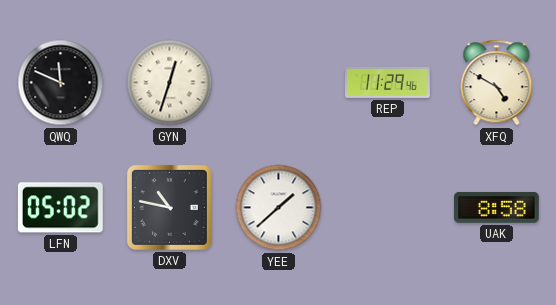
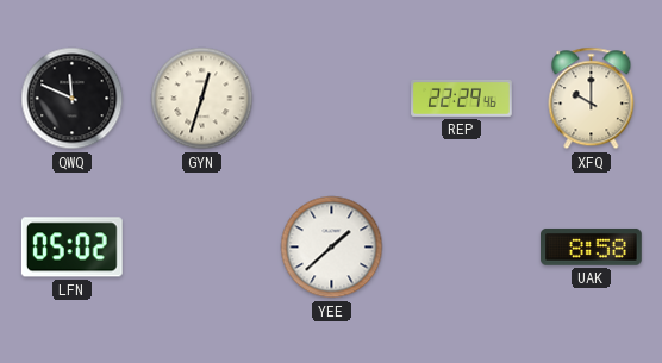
REP: 11:29 -> 22:29 (462, 98)
XFQ: 4:50 -> 10:00 (592, 99)
DXV: 10:47 -> none (169, 207)
